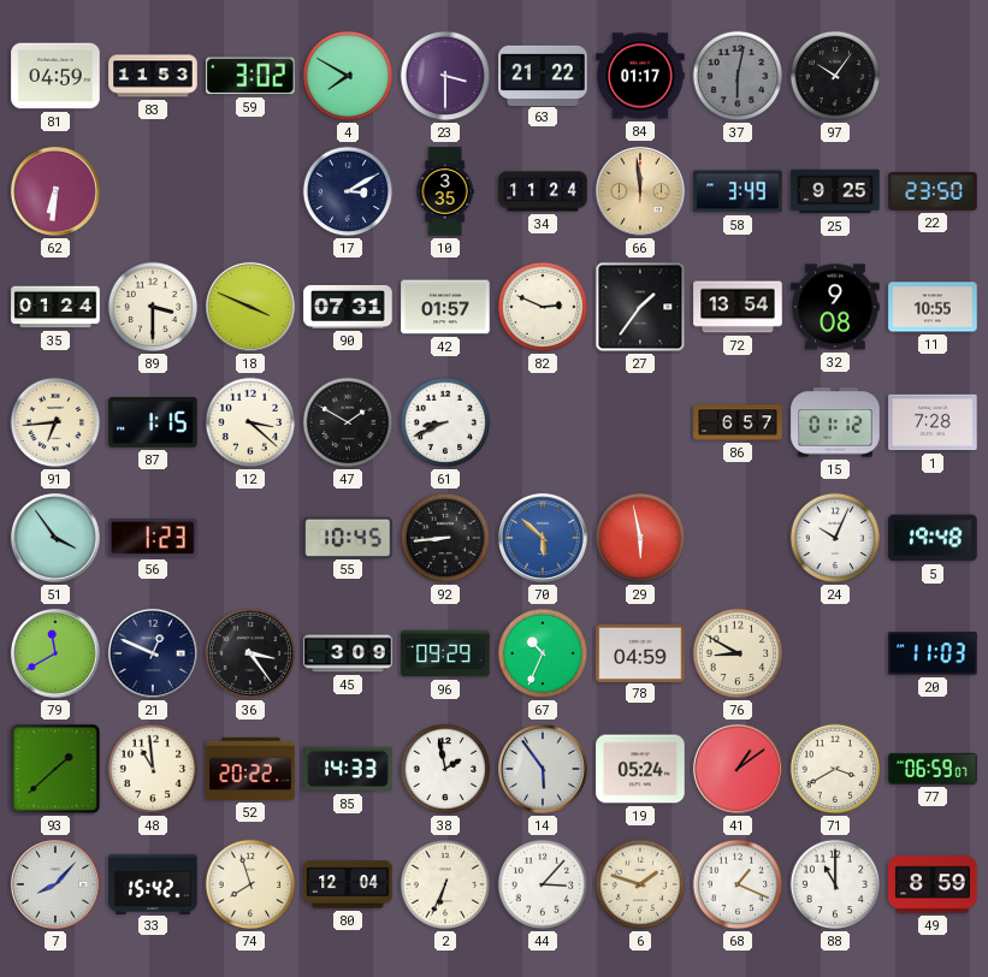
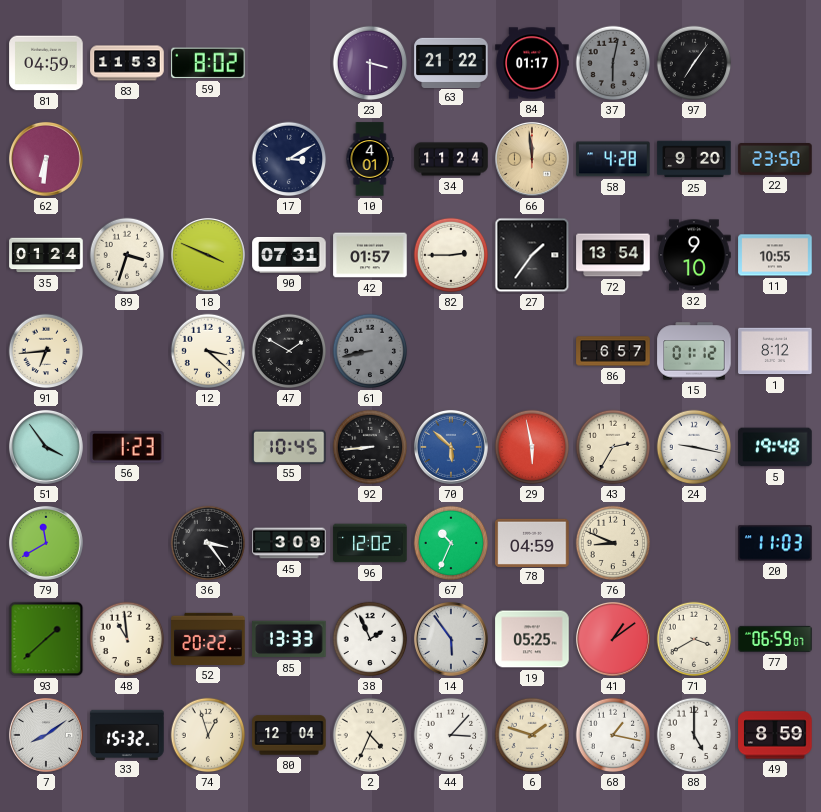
59: 3:02 -> 8:02 (208, 63)
4: 7:50 -> none (348, 76)
97: 10:06 -> 7:06 (694, 63)
10: 3:35 -> 4:01 (370, 159)
58: 3:49 -> 4:28 (613, 159)
25: 9:25 -> 9:20 (694, 159)
89: 3:30 -> 3:33 (127, 255)
82: 2:49 -> 2:45 (451, 255)
32: 9:08 -> 9:10 (694, 255)
87: 1:15 -> none (153, 422)
61: 8:41 -> 8:43 (370, 351)
61 dial: white -> grey (370, 351)
1: 7:28 -> 8:12 (775, 351)
43: none -> 2:35 (613, 447)
24: 10:04 -> 9:17 (694, 447)
21: 12:49 -> none (153, 653)
96: 09:29 -> 12:02 (370, 543)
76: 8:50 -> 8:49 (613, 543)
85: 14:33 -> 13:33 (289, 639)
38: 1:58 -> 1:56 (370, 639)
19: 05:24 -> 05:25 (532, 639)
7: 8:07 -> 8:09 (46, 735)
33: 15:42 -> 15:32 (127, 734)
74: 7:57 -> 12:57 (208, 735)
2: 6:34 -> 4:34 (370, 735)
68: 1:19 -> 1:17 (613, 735)
88: 11:00 -> 5:00 (694, 735)
